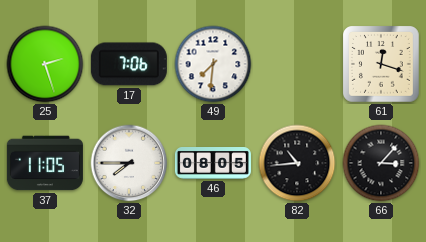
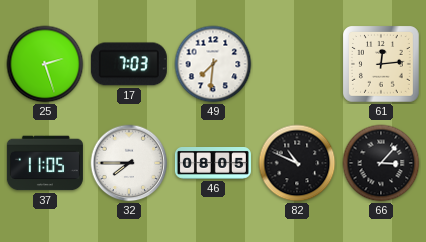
17: 7:06 -> 7:03 (129, 64)
61: 12:18 -> 12:14 (382, 65)
82: 10:44 -> 10:49 (297, 163)
